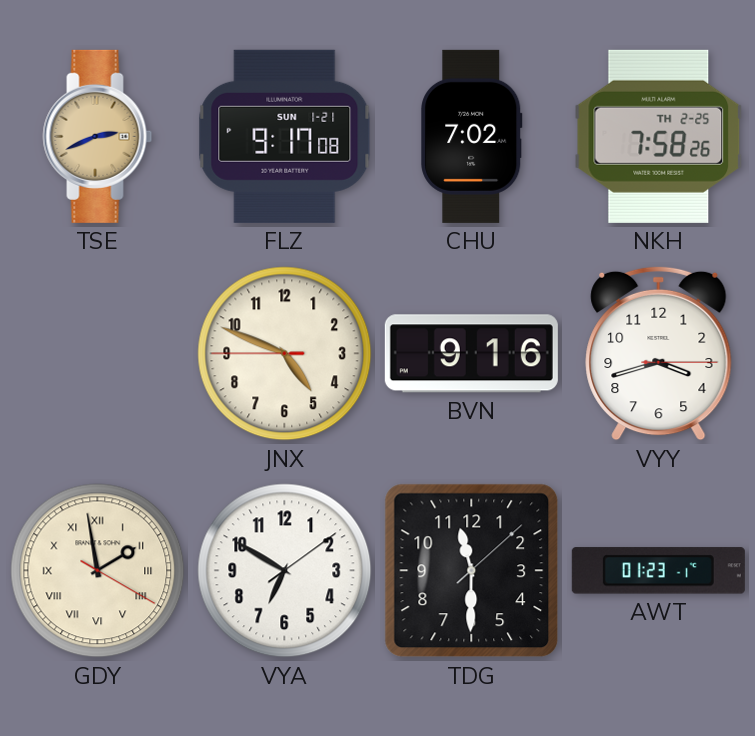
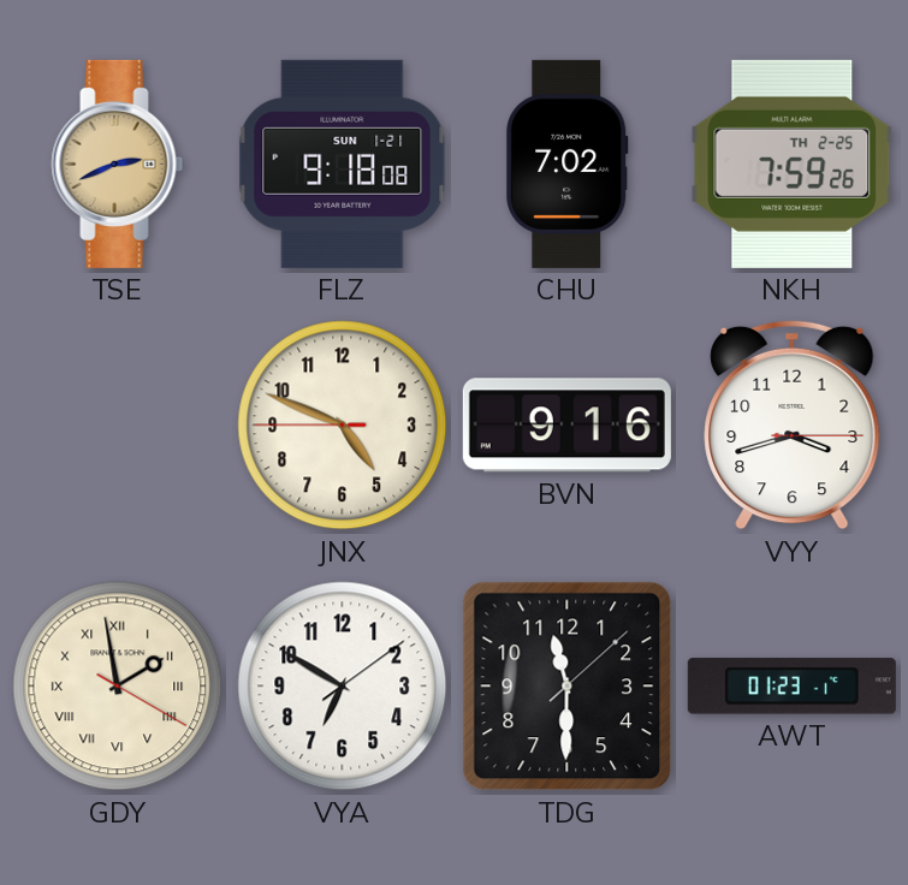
FLZ: 9:17 -> 9:18 (343, 164)
NKH: 7:58 -> 7:59 (793, 164)
